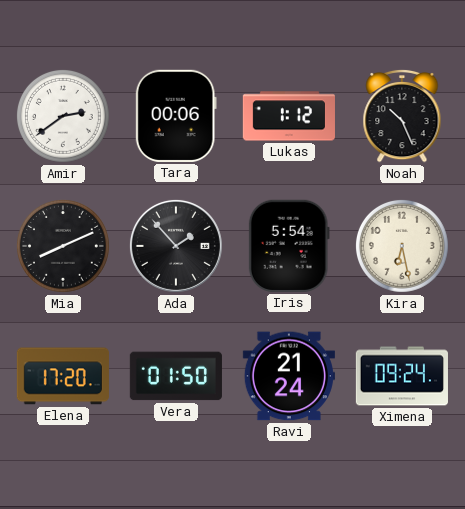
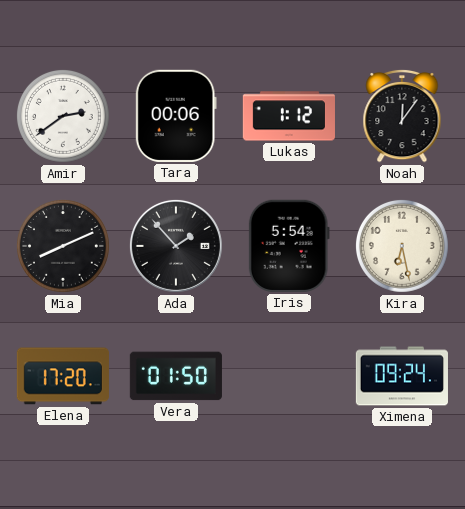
Noah: 10:26 -> 12:06 (402, 116)
Ravi: 21:24 -> none (289, 376)
